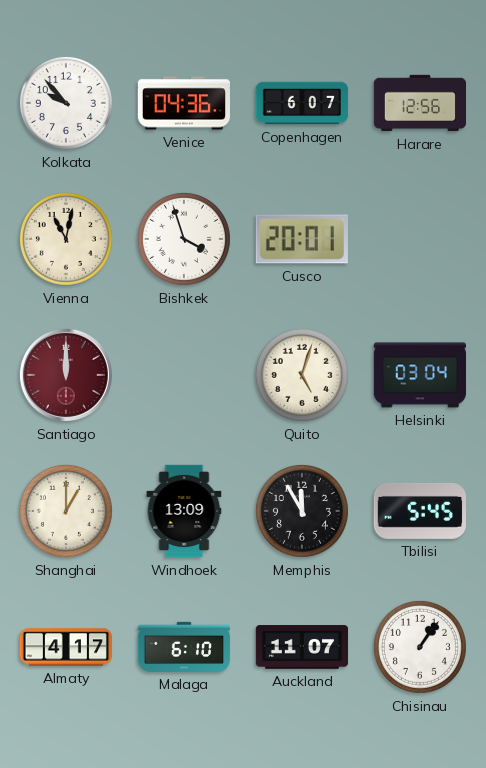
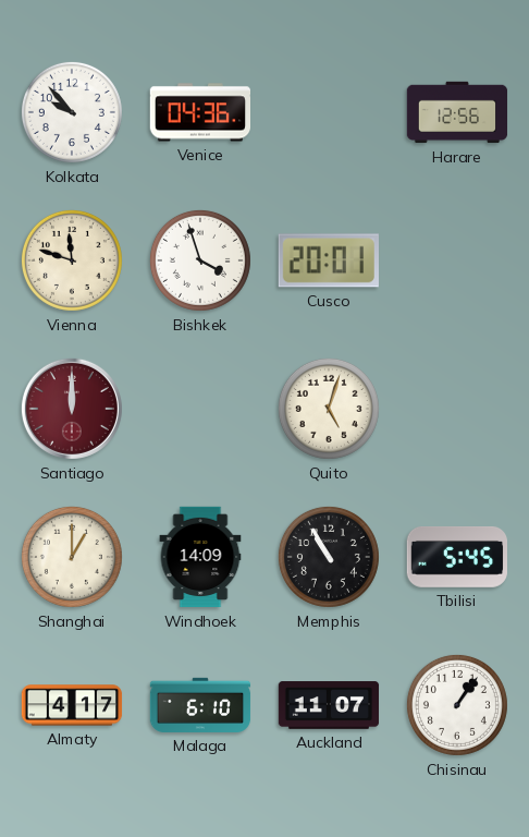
Copenhagen: 6:07 -> none (302, 103)
Vienna: 11:02 -> 11:48 (72, 260)
Helsinki: 03:04 -> none (420, 375)
Windhoek: 13:09 -> 14:09 (200, 557)
Memphis: 11:55 -> 10:55 (329, 557)
